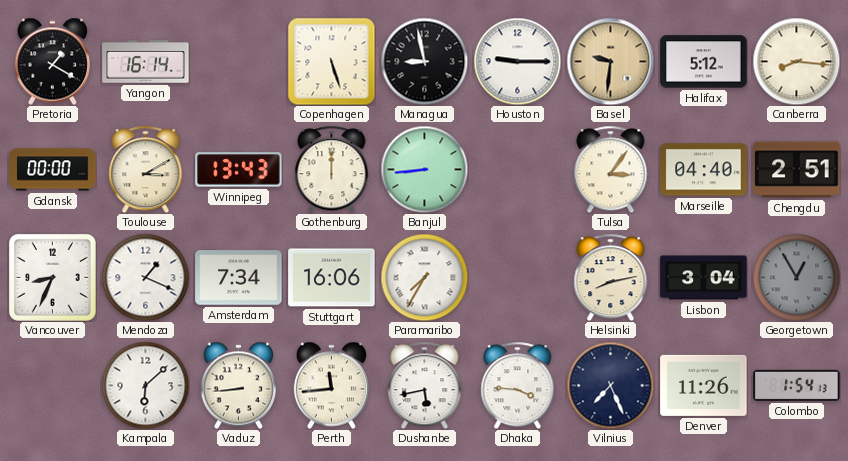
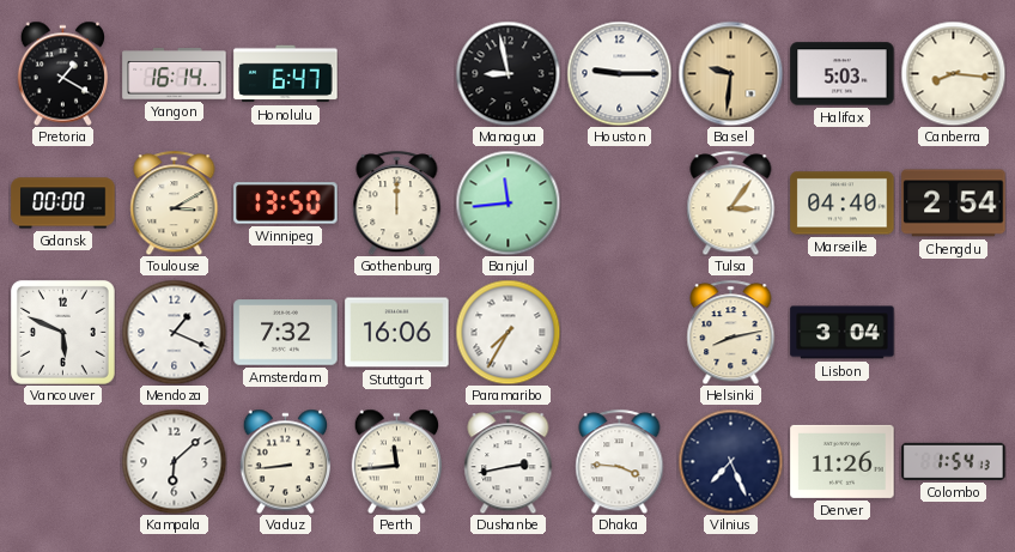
Honolulu: none -> 6:47 (286, 74)
Copenhagen: 5:27 -> none (331, 61)
Halifax: 5:12 -> 5:03 (843, 74)
Winnipeg: 13:43 -> 13:50 (286, 204)
Banjul: 8:44 -> 11:44 (508, 202)
Chengdu: 2:51 -> 2:54 (954, 204)
Vancouver: 8:34 -> 5:49 (62, 332)
Amsterdam: 7:34 -> 7:32 (286, 333)
Georgetown: 12:55 -> none (796, 277)
Dushanbe: 5:43 -> 2:43 (509, 461)
